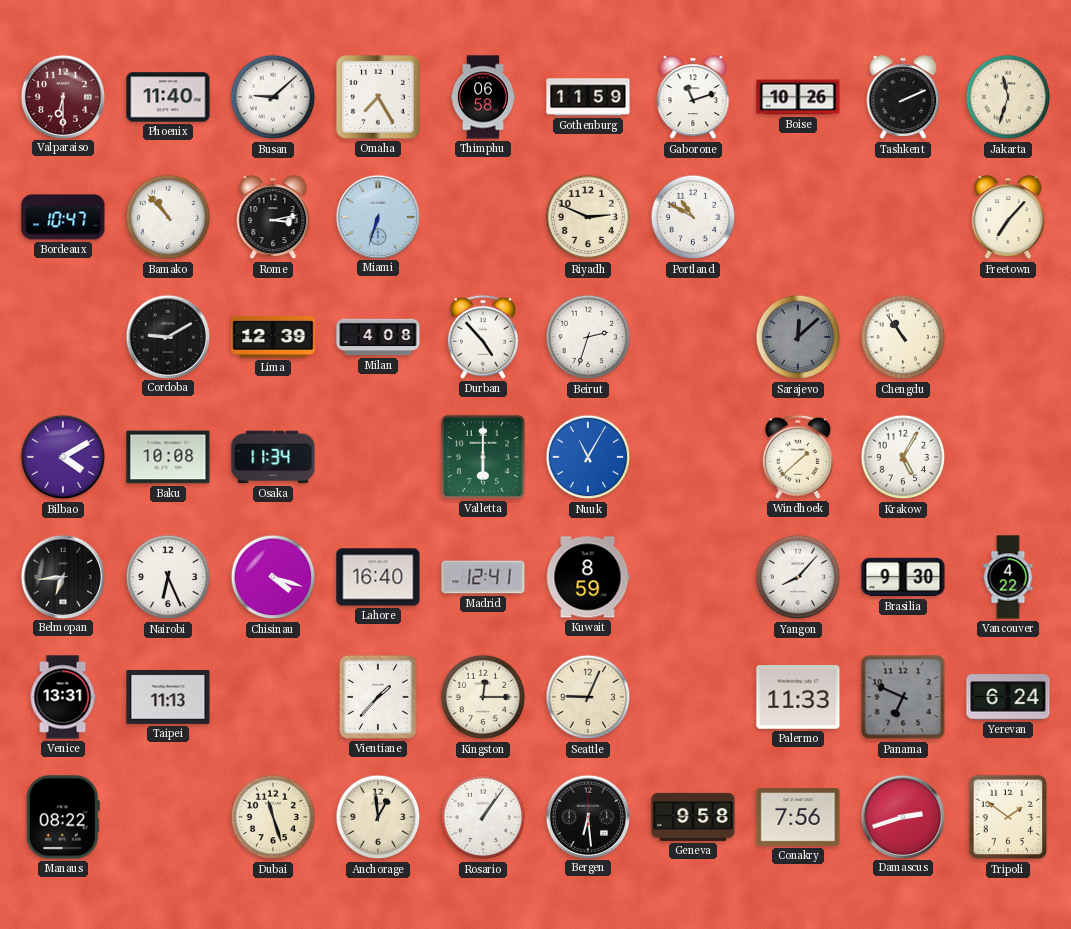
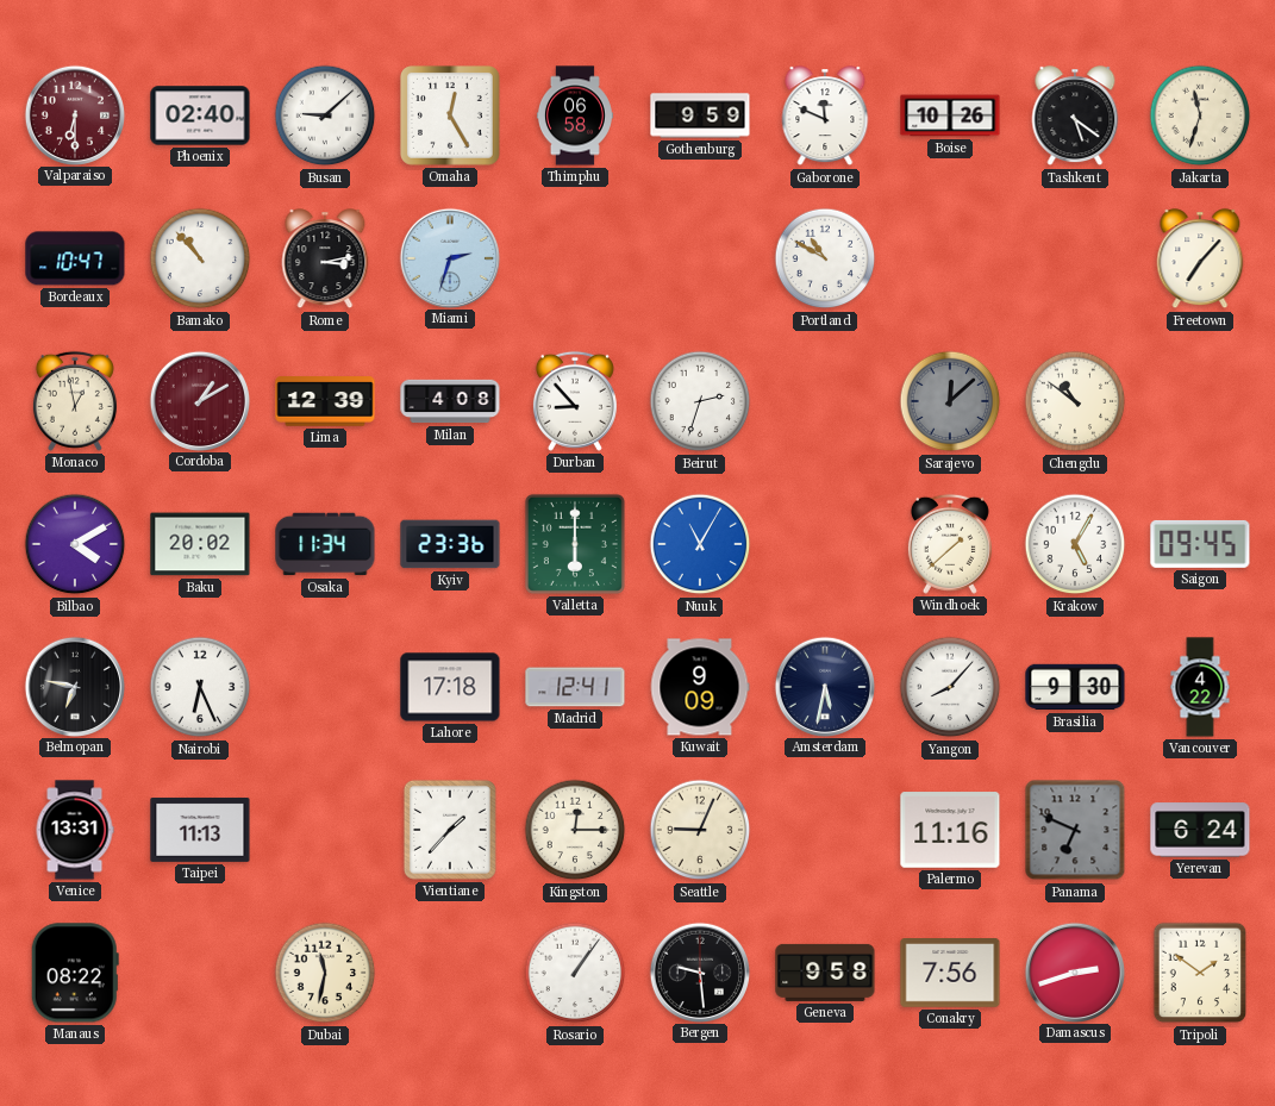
Phoenix: 11:40 -> 02:40 (200, 115)
Omaha: 7:25 -> 12:25 (451, 117)
Gothenburg: 11:59 -> 9:59 (700, 115)
Gaborone: 11:12 -> 11:49 (825, 117)
Tashkent: 2:11 -> 5:21 (1075, 117)
Miami: 6:33 -> 2:33 (449, 257)
Riyadh: 2:49 -> none (588, 217)
Monaco: none -> 12:58 (75, 401)
Cordoba: 9:10 -> 1:10 (199, 400)
Cordoba dial: black -> burgundy (199, 400)
Durban: 4:53 -> 8:53 (575, 401)
Chengdu: 10:54 -> 10:51 (1075, 401)
Baku: 10:08 -> 20:02 (200, 544)
Kyiv: none -> 23:36 (450, 544)
Saigon: none -> 09:45 (1200, 544)
Belmopan: 6:44 -> 6:47 (74, 686)
Chisinau: 4:18 -> none (273, 577)
Lahore: 16:40 -> 17:18 (450, 687)
Kuwait: 8:59 -> 9:09 (700, 687)
Amsterdam: none -> 5:32 (824, 686)
Palermo: 11:33 -> 11:16 (950, 830)
Dubai: 11:27 -> 11:32 (325, 973)
Anchorage: 12:59 -> none (378, 817)
Bergen: 6:29 -> 9:29 (699, 971)
